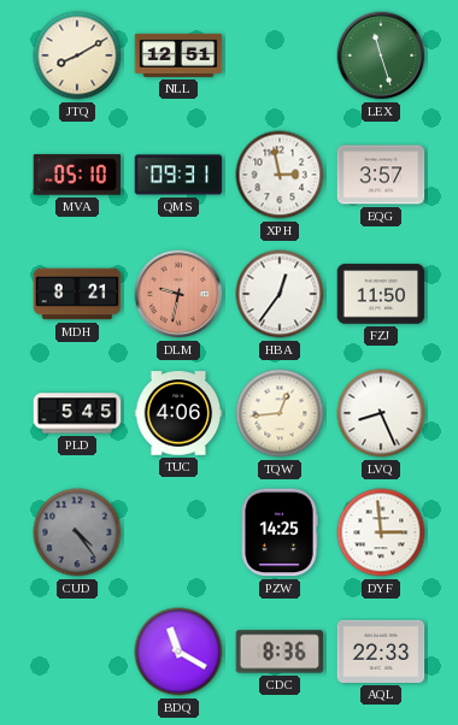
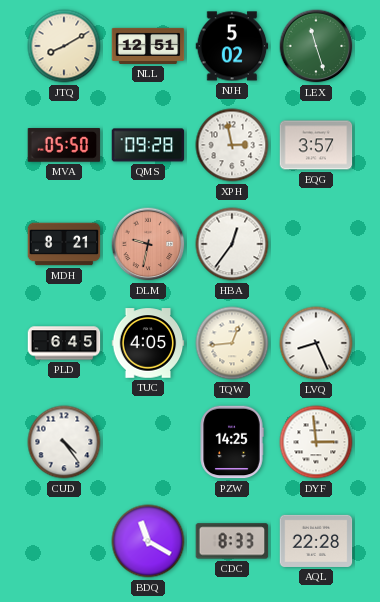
NJH: none -> 5:02 (232, 46)
MVA: 05:10 -> 05:50 (64, 145)
QMS: 09:31 -> 09:28 (148, 145)
FZJ: 11:50 -> none (381, 294)
PLD: 5:45 -> 6:45 (64, 343)
TUC: 4:06 -> 4:05 (148, 343)
CUD dial: grey -> white (64, 442)
CDC: 8:36 -> 8:33 (232, 541)
AQL: 22:33 -> 22:28 (316, 541)
